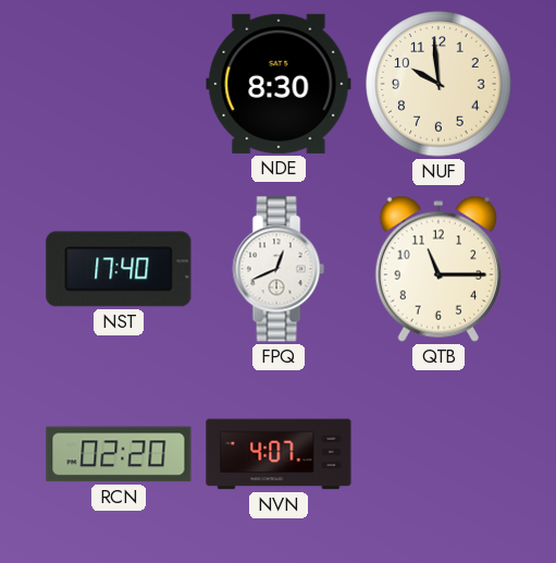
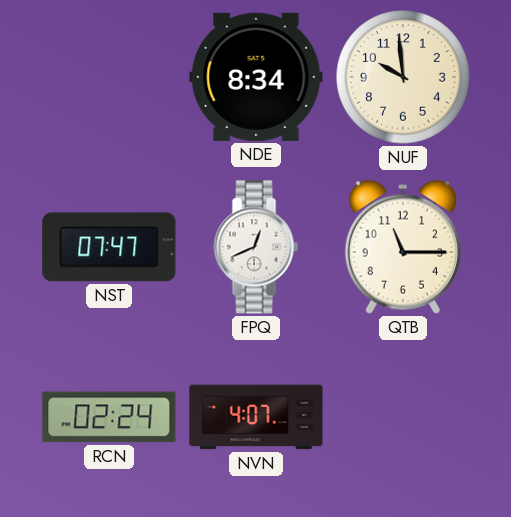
NDE: 8:30 -> 8:34 (256, 77)
NST: 17:40 -> 07:47 (109, 247)
RCN: 02:20 -> 02:24 (109, 417)
